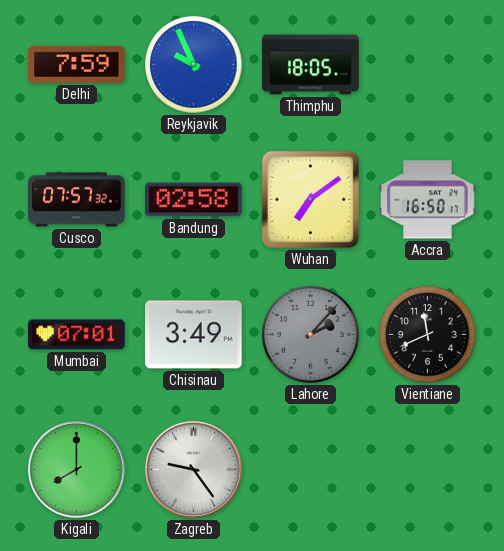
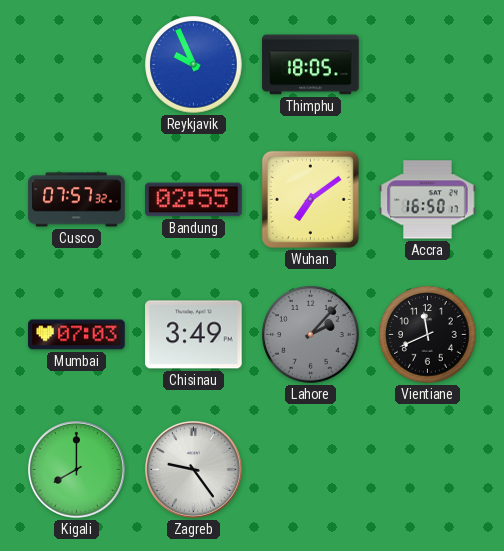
Delhi: 7:59 -> none (77, 64)
Bandung: 02:58 -> 02:55 (194, 200)
Mumbai: 07:01 -> 07:03 (77, 335)
